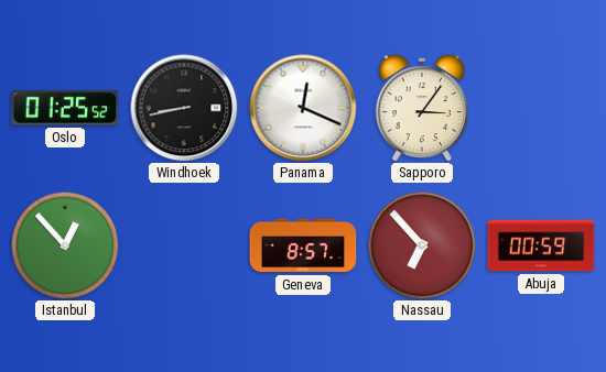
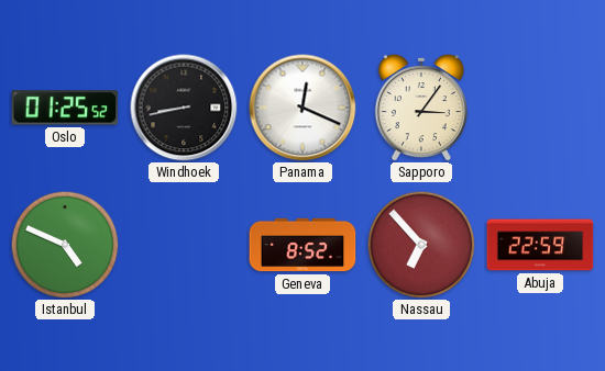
Istanbul: 12:53 -> 4:49 (65, 245)
Geneva: 8:57 -> 8:52 (302, 245)
Abuja: 00:59 -> 22:59 (540, 245)
